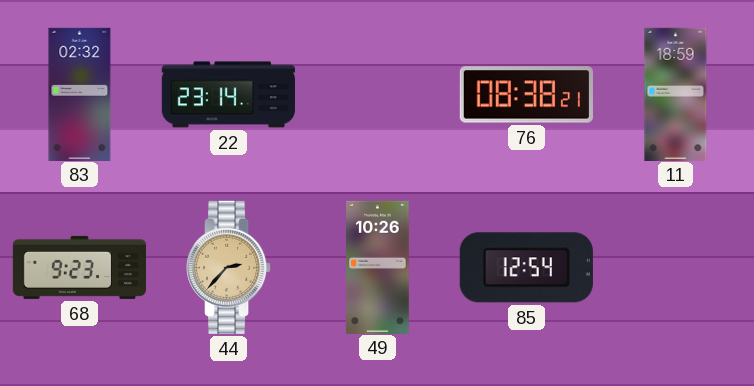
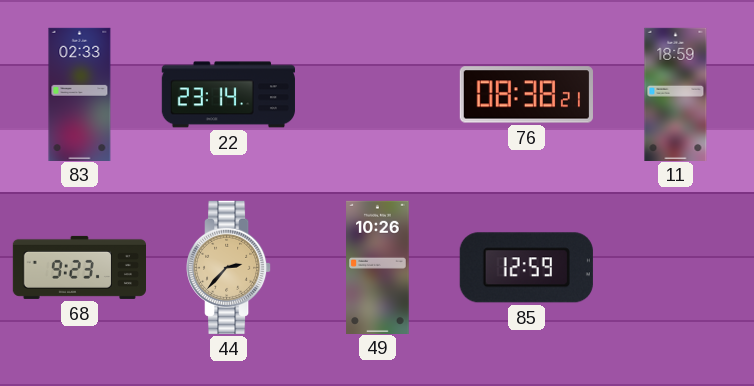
83: 02:32 -> 02:33 (80, 94)
85: 12:54 -> 12:59 (526, 268)
